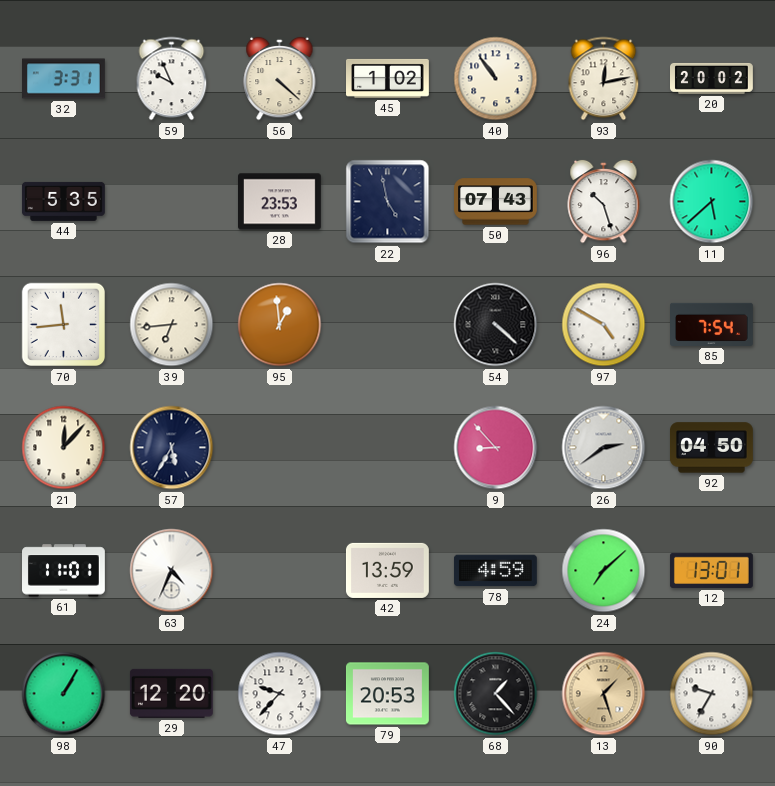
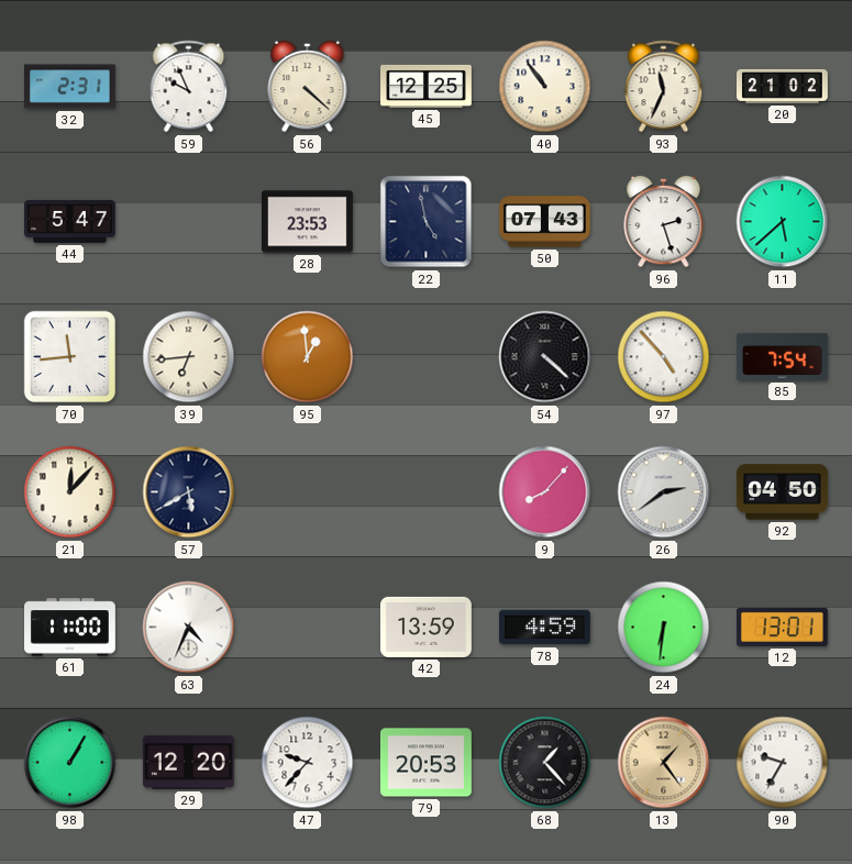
32: 3:31 -> 2:31 (70, 87)
45: 1:02 -> 12:25 (427, 86)
93: 12:13 -> 11:34 (664, 87)
20: 20:02 -> 21:02 (783, 86)
44: 5:35 -> 5:47 (70, 221)
96: 10:27 -> 2:27 (664, 222)
97: 4:50 -> 4:53 (664, 357)
57: 5:35 -> 5:40 (189, 492)
9: 8:53 -> 8:07 (545, 492)
61: 11:01 -> 11:00 (70, 628)
24: 7:08 -> 6:31 (664, 628)
13: 1:27 -> 1:24 (664, 763)
